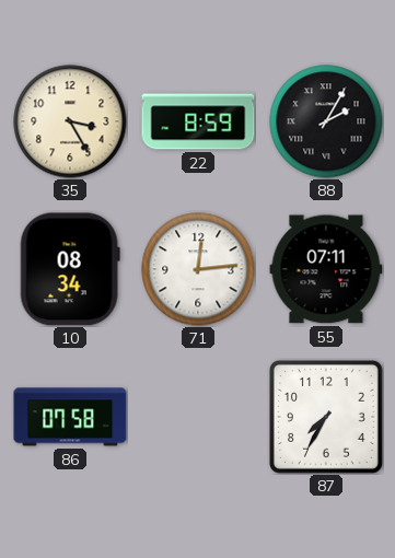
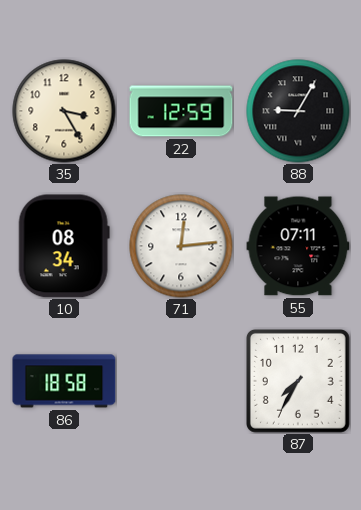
22: 8:59 -> 12:59 (181, 111)
88: 2:05 -> 9:05 (298, 111)
86: 07:58 -> 18:58 (64, 381)
